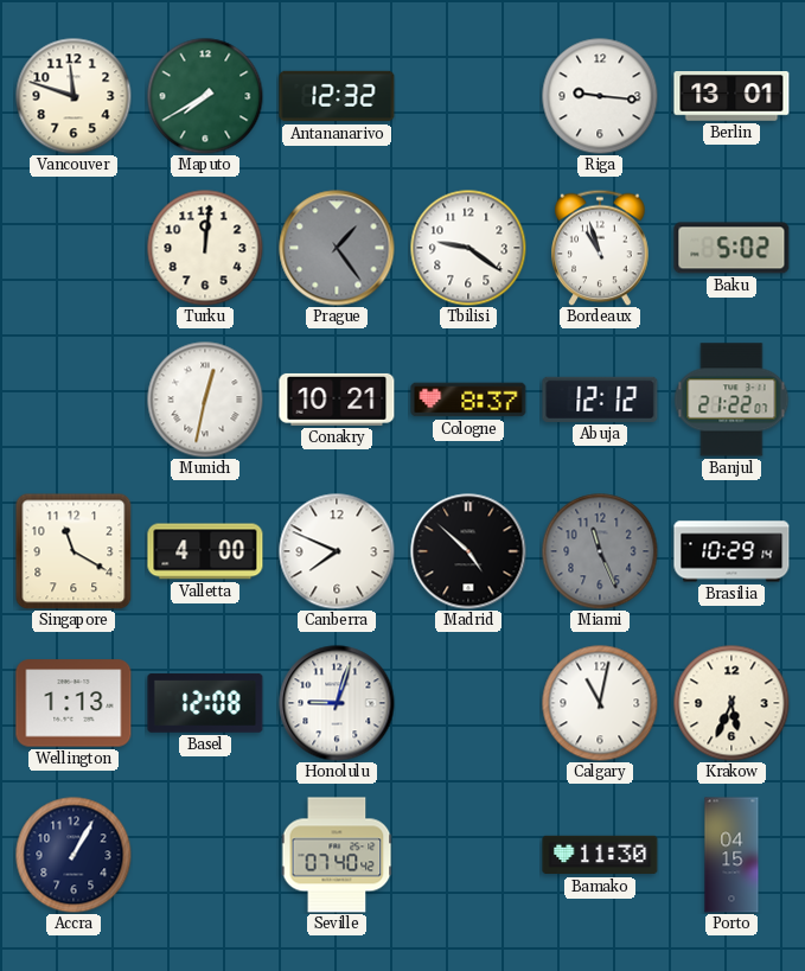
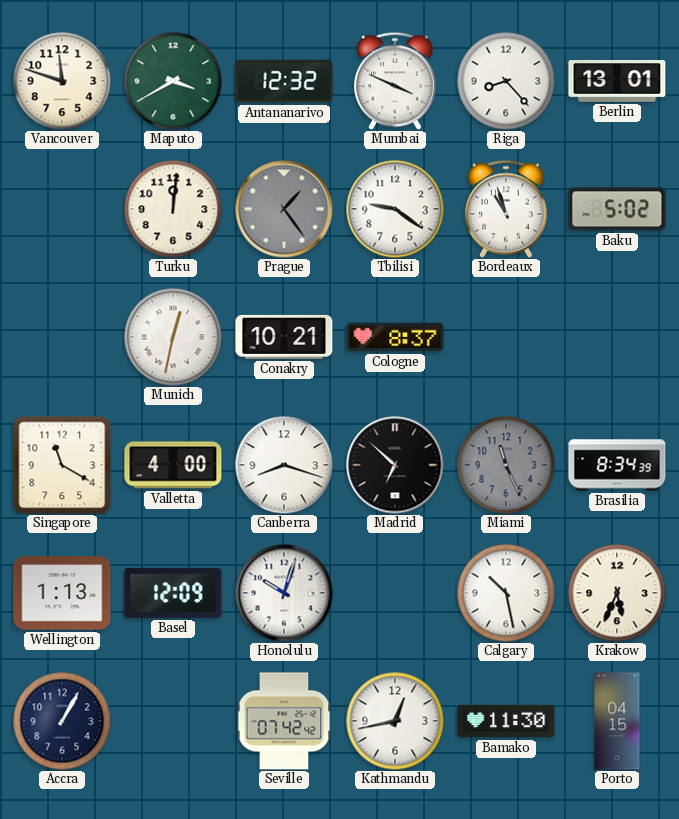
Maputo: 7:40 -> 3:40 (173, 81)
Mumbai: none -> 3:49 (395, 81)
Riga: 9:16 -> 8:23 (506, 81)
Abuja: 12:12 -> none (600, 400)
Banjul: 21:22 -> none (731, 400)
Canberra: 7:49 -> 8:18 (284, 465)
Madrid: 4:52 -> 6:52 (395, 465)
Brasilia: 10:29 -> 8:34 (617, 465)
Basel: 12:08 -> 12:09 (173, 593)
Honolulu: 9:03 -> 10:03 (284, 593)
Calgary: 11:02 -> 10:28 (506, 593)
Seville: 07:40 -> 07:42 (284, 721)
Kathmandu: none -> 12:43 (395, 721)
